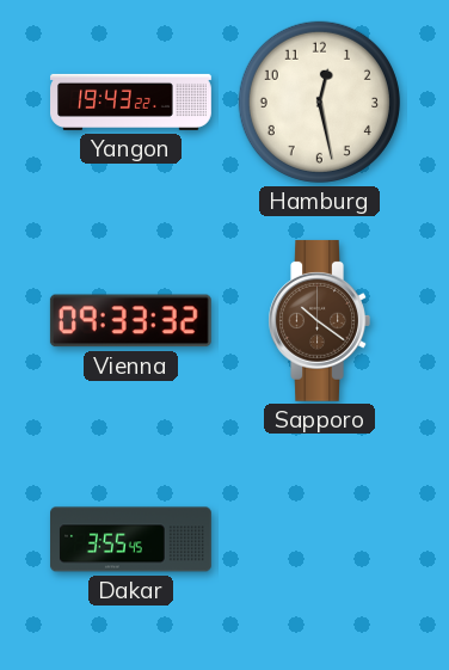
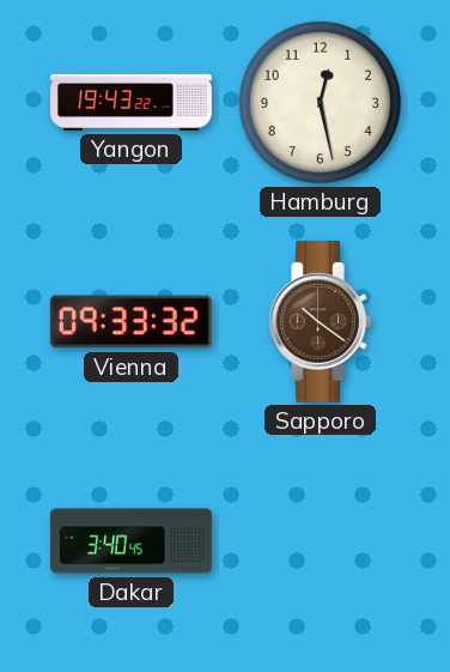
Dakar: 3:55 -> 3:40 (132, 541)
